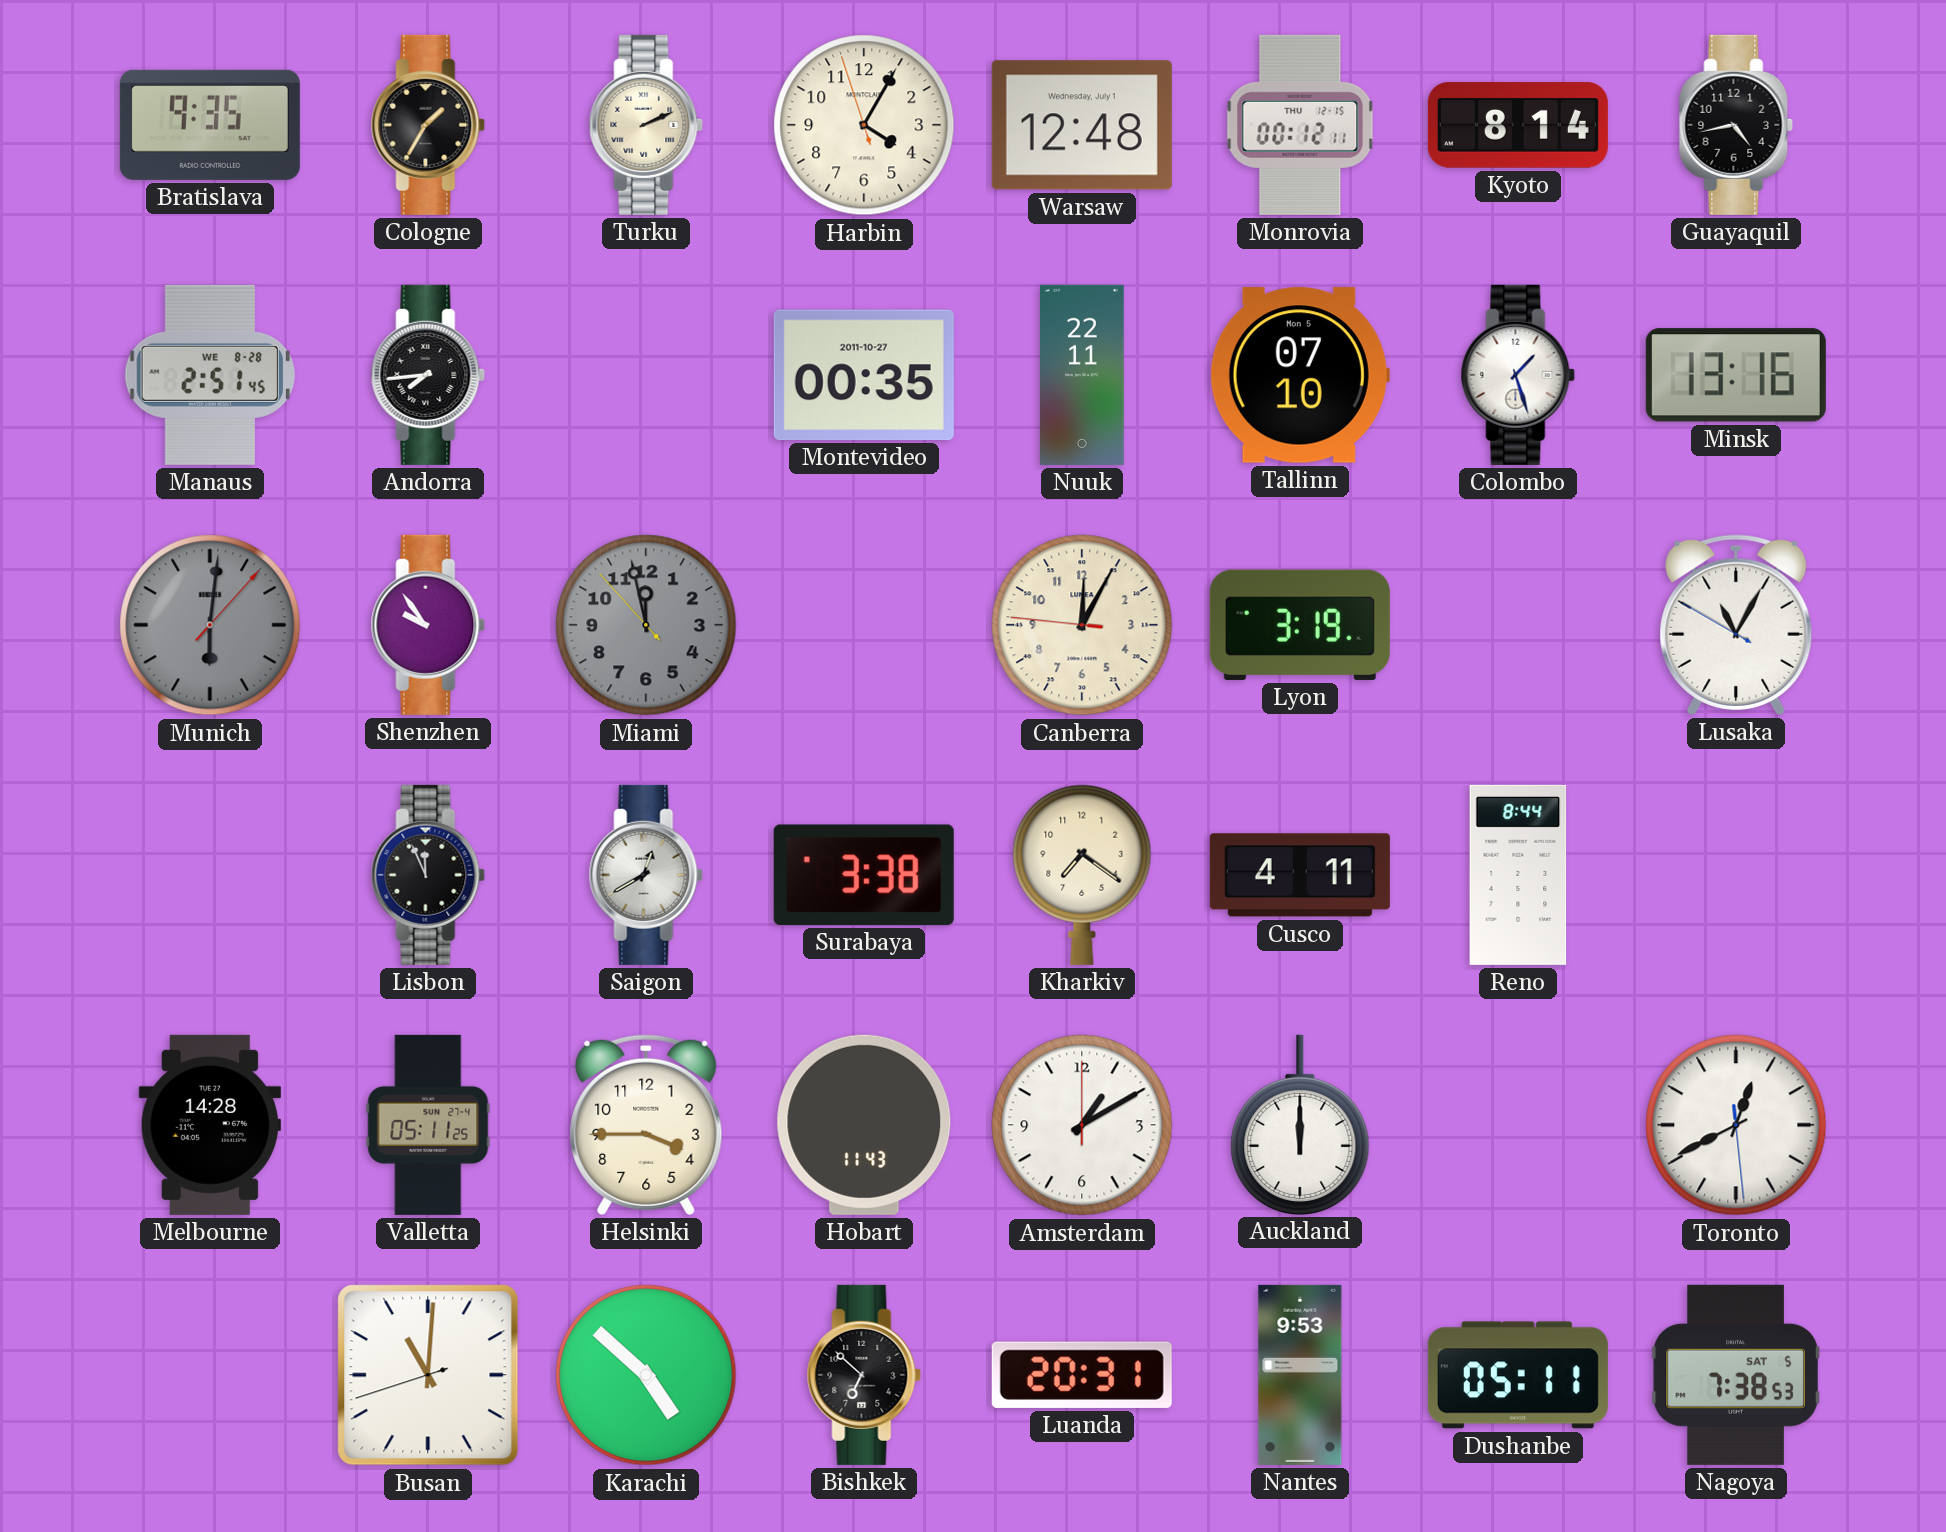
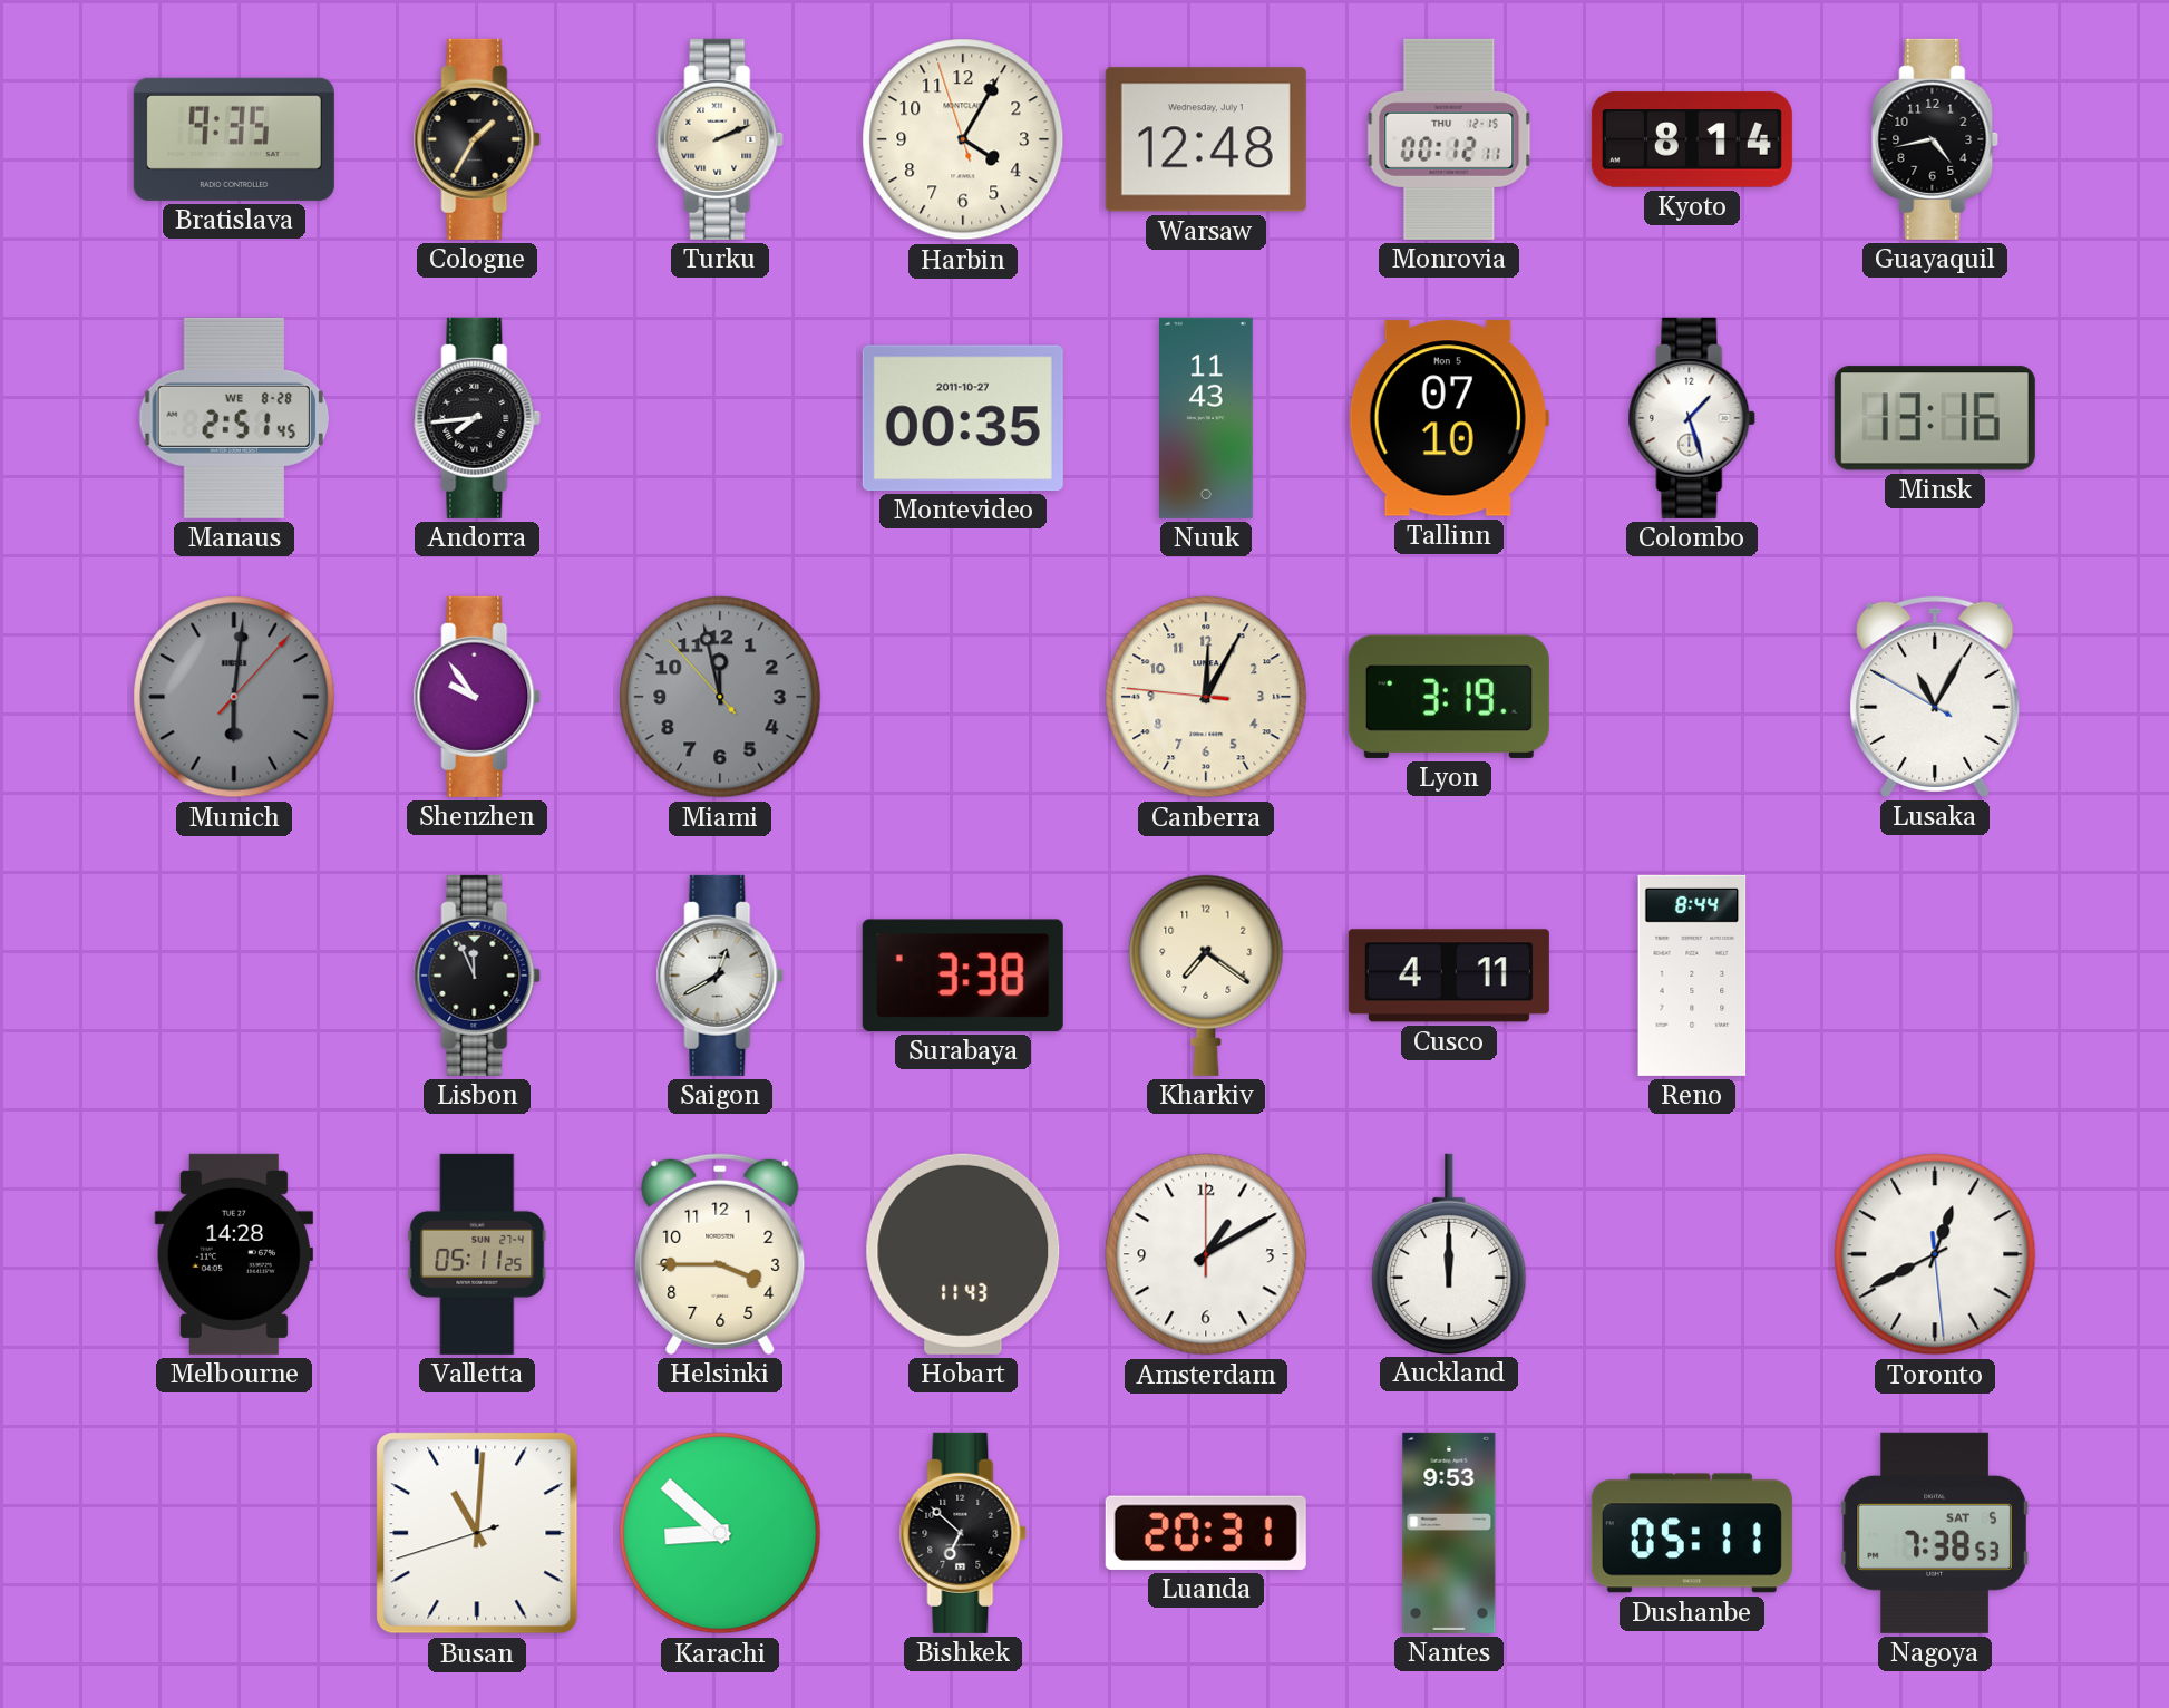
Nuuk: 22:11 -> 11:43 (1207, 418)
Karachi: 4:52 -> 8:52 (720, 1533)
